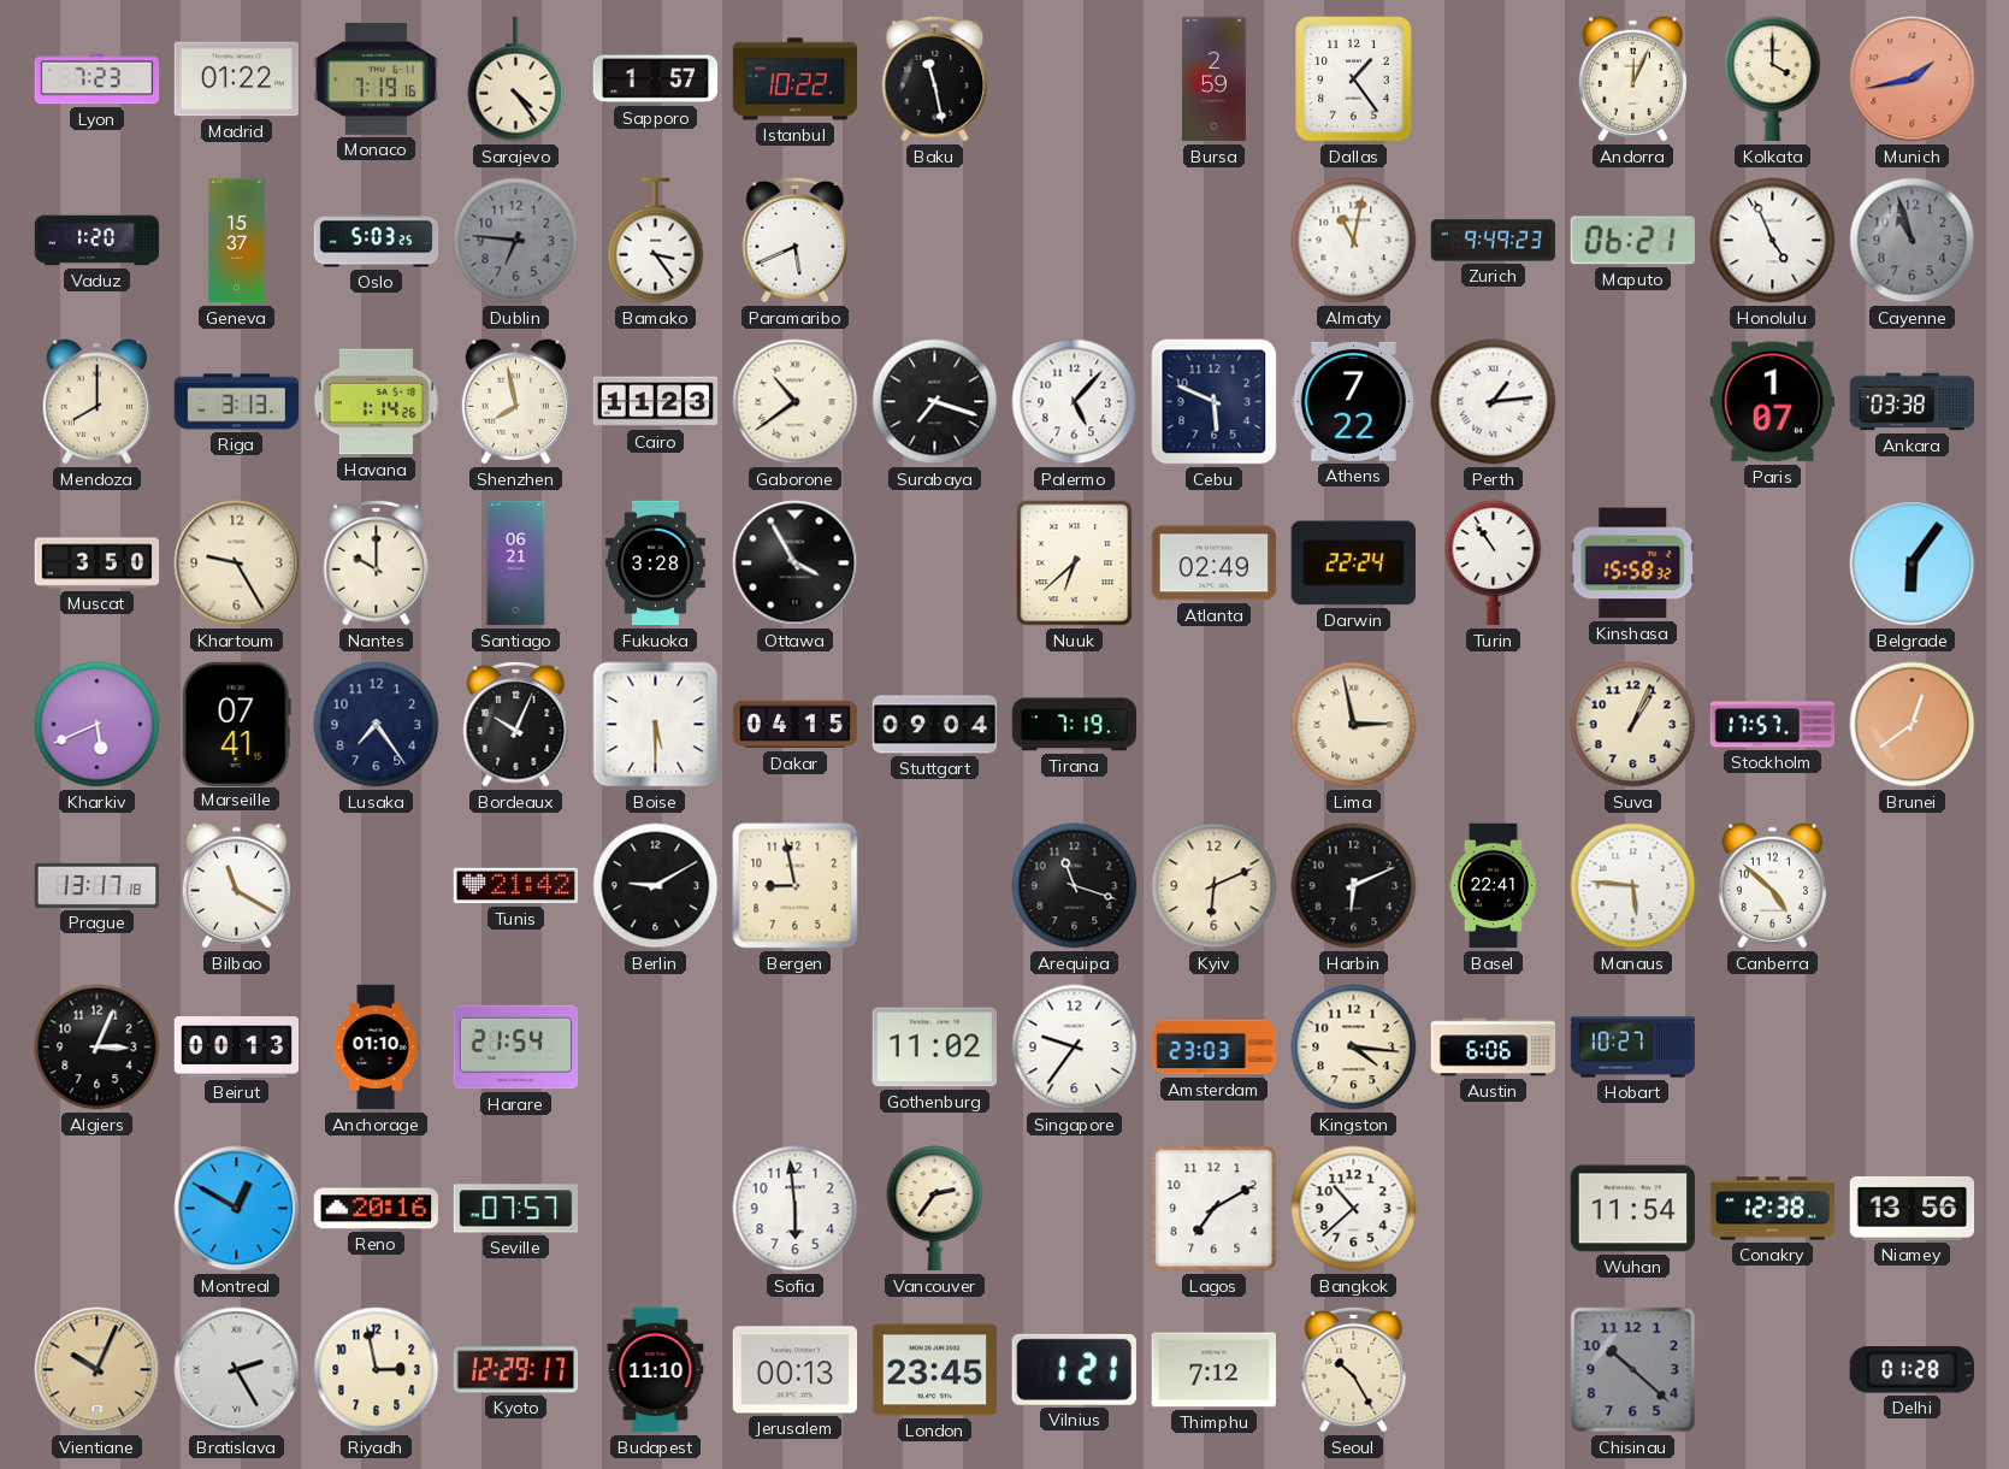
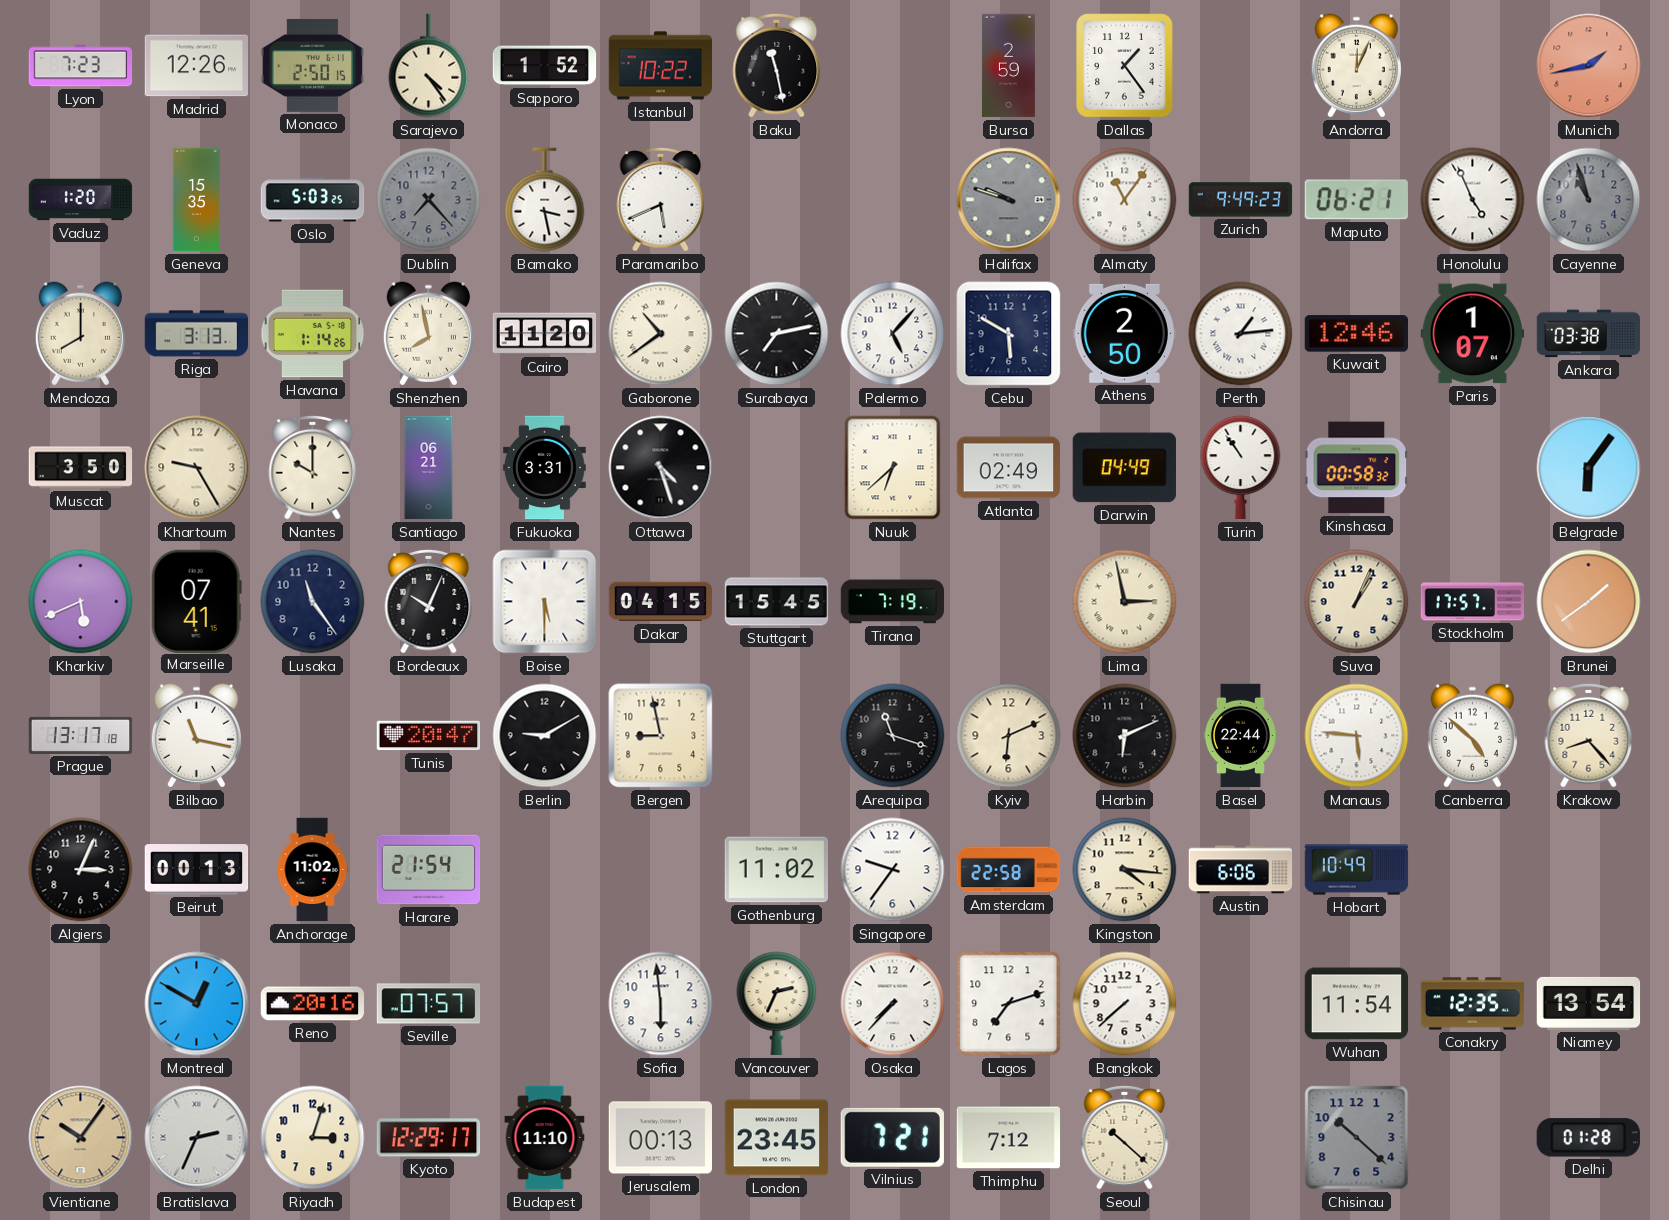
Madrid: 01:22 -> 12:26 (197, 66)
Monaco: 7:19 -> 2:50 (313, 65)
Sapporo: 1:57 -> 1:52 (545, 66)
Kolkata: 4:00 -> none (1773, 79)
Geneva: 15:37 -> 15:35 (197, 200)
Dublin: 6:46 -> 7:23 (429, 200)
Bamako: 3:24 -> 3:28 (545, 200)
Halifax: none -> 9:48 (1009, 200)
Almaty: 11:02 -> 11:06 (1125, 200)
Cairo: 11:23 -> 11:20 (545, 334)
Surabaya: 7:18 -> 7:13 (777, 334)
Cebu: 5:49 -> 5:50 (1009, 334)
Athens: 7:22 -> 2:50 (1124, 333)
Kuwait: none -> 12:46 (1356, 334)
Fukuoka: 3:28 -> 3:31 (545, 468)
Ottawa: 3:55 -> 4:27 (661, 468)
Darwin: 22:24 -> 04:49 (1124, 468)
Kinshasa: 15:58 -> 00:58 (1356, 468)
Lusaka: 7:24 -> 11:24 (313, 602)
Stuttgart: 09:04 -> 15:45 (777, 602)
Brunei: 12:39 -> 1:39 (1589, 602)
Bilbao: 11:20 -> 11:17 (196, 736)
Tunis: 21:42 -> 20:47 (429, 736)
Basel: 22:41 -> 22:44 (1240, 736)
Krakow: none -> 8:23 (1589, 735)
Anchorage: 01:10 -> 11:02 (312, 870)
Amsterdam: 23:03 -> 22:58 (1009, 870)
Hobart: 10:27 -> 10:49 (1357, 870)
Vancouver: 2:36 -> 2:34 (777, 1004)
Osaka: none -> 7:37 (893, 1004)
Lagos: 7:10 -> 7:12 (1009, 1004)
Bangkok: 10:38 -> 7:38 (1125, 1004)
Conakry: 12:38 -> 12:35 (1473, 1004)
Niamey: 13:56 -> 13:54 (1589, 1003)
Vientiane: 10:04 -> 10:06 (81, 1138)
Bratislava: 2:25 -> 2:34 (197, 1138)
Riyadh: 2:58 -> 3:03 (313, 1138)
Vilnius: 1:21 -> 7:21 (892, 1137)
Seoul: 10:25 -> 10:22 (1125, 1137)
